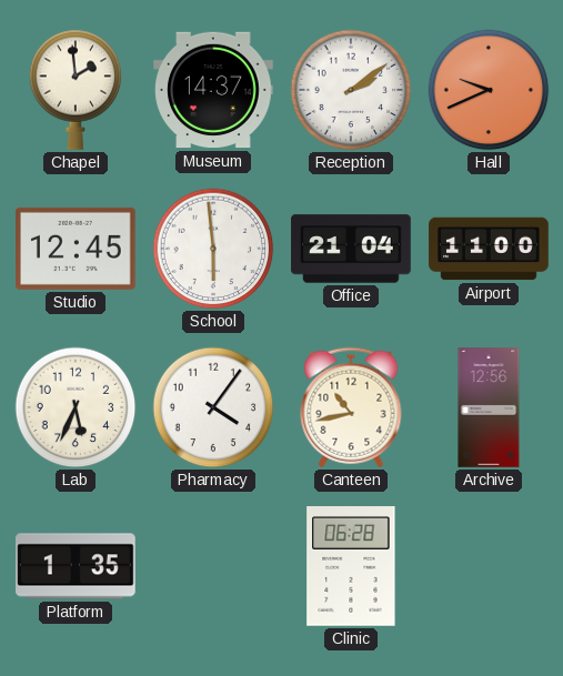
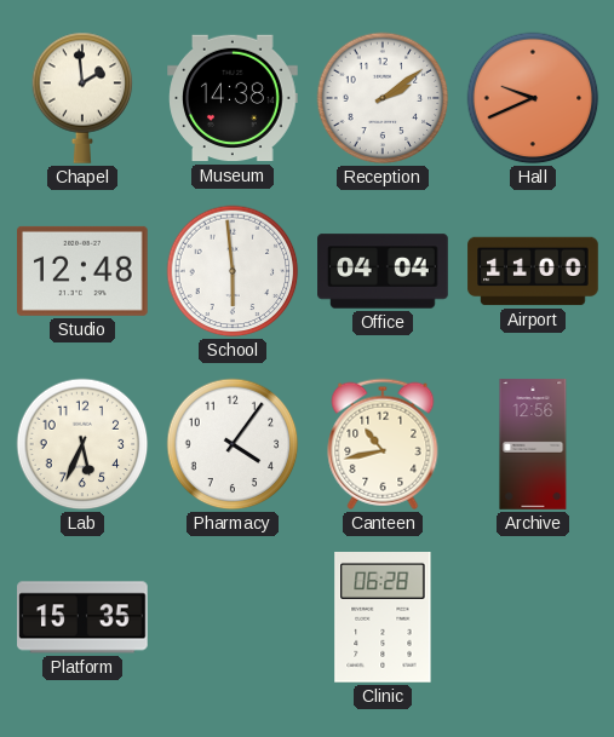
Museum: 14:37 -> 14:38 (233, 98)
Studio: 12:45 -> 12:48 (84, 271)
Office: 21:04 -> 04:04 (383, 271)
Platform: 1:35 -> 15:35 (82, 617)
